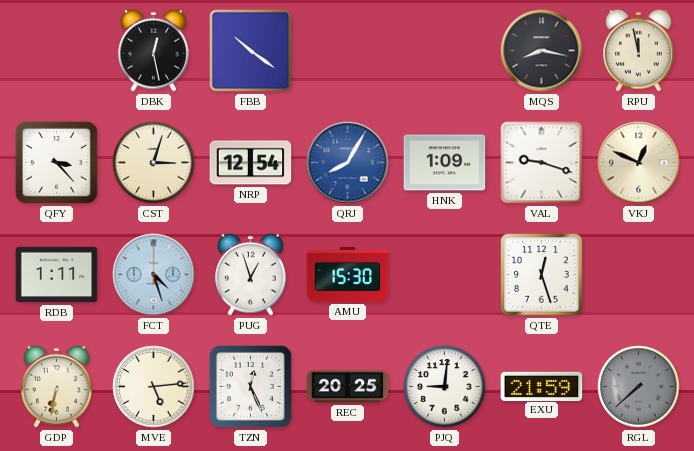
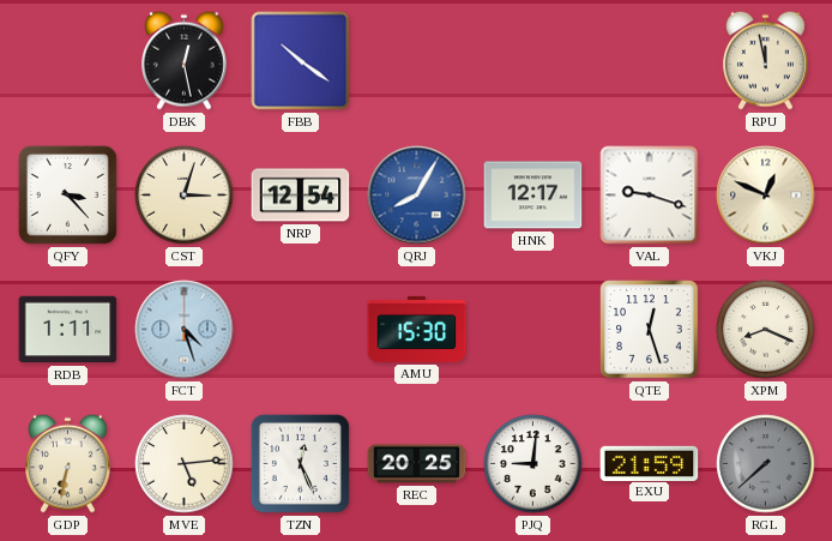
MQS: 8:17 -> none (542, 51)
HNK: 1:09 -> 12:17 (533, 196)
PUG: 12:57 -> none (251, 274)
XPM: none -> 8:19 (766, 330)
